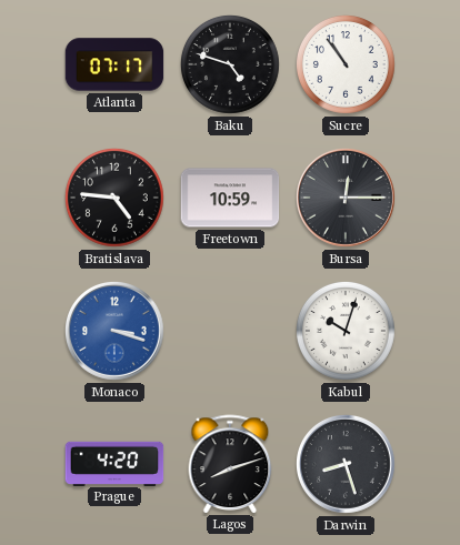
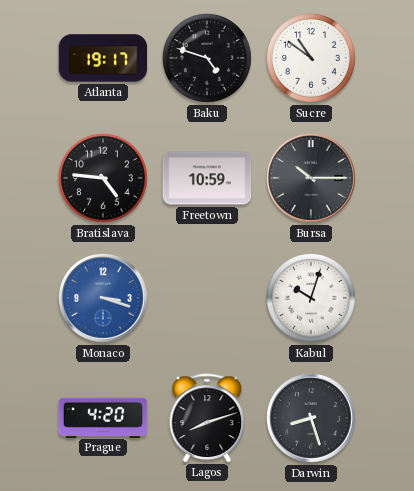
Atlanta: 07:17 -> 19:17 (103, 58)
Sucre: 10:54 -> 10:51 (312, 59)
Bursa: 12:15 -> 10:15 (312, 179)
